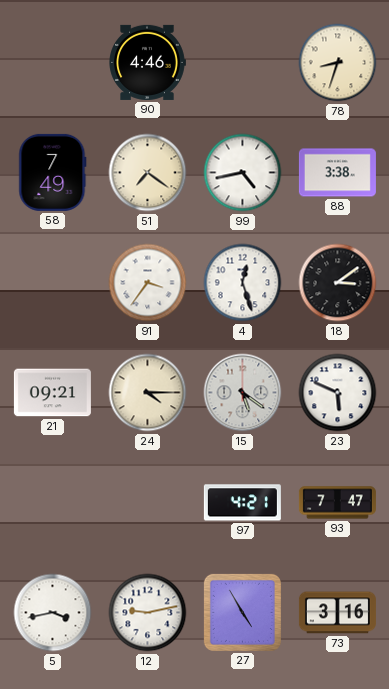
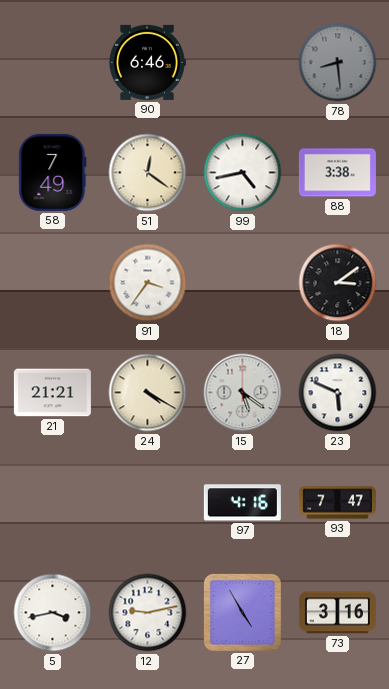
90: 4:46 -> 6:46 (147, 62)
78: 8:33 -> 8:29 (338, 63)
78 dial: cream -> grey (338, 63)
51: 7:21 -> 12:21 (148, 173)
4: 12:27 -> none (243, 283)
21: 09:21 -> 21:21 (52, 393)
24: 4:15 -> 4:20 (148, 393)
97: 4:21 -> 4:16 (242, 503)
